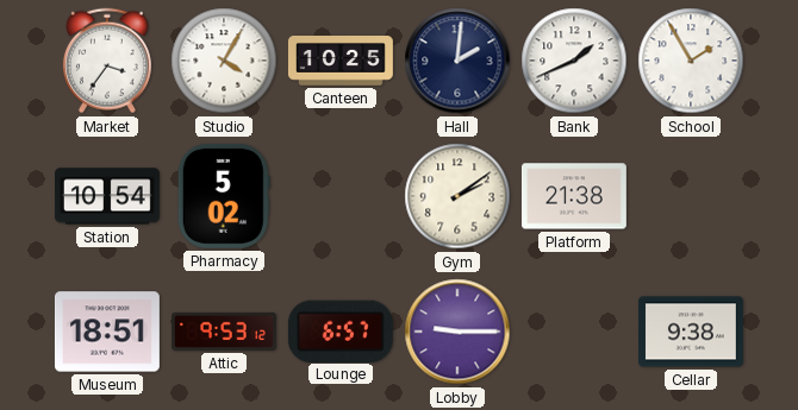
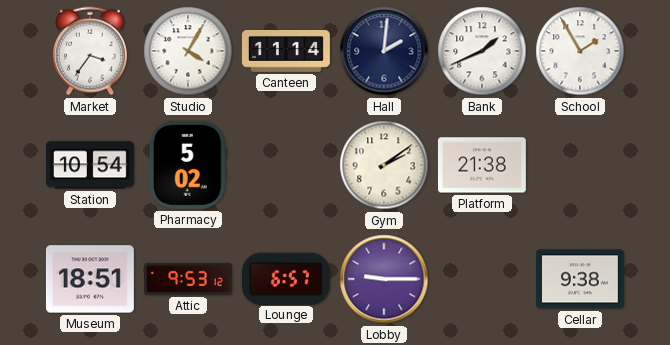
Canteen: 10:25 -> 11:14 (286, 52)
